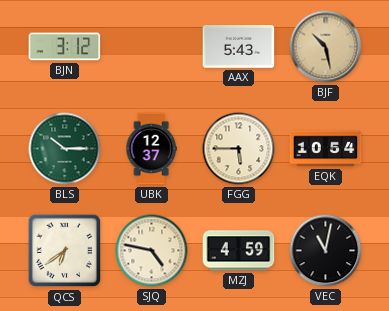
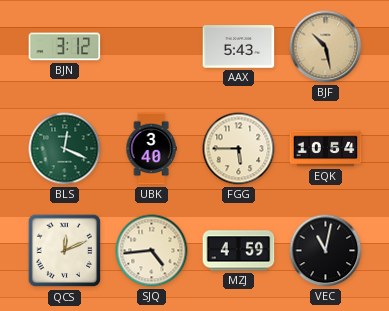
BLS: 10:15 -> 12:19 (65, 149)
UBK: 12:37 -> 3:40 (151, 149)
QCS: 6:39 -> 12:11 (65, 251)
SJQ: 4:47 -> 4:44 (152, 251)
